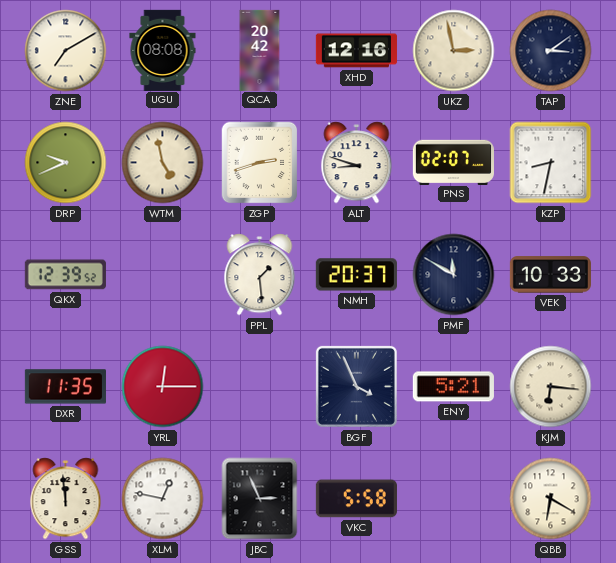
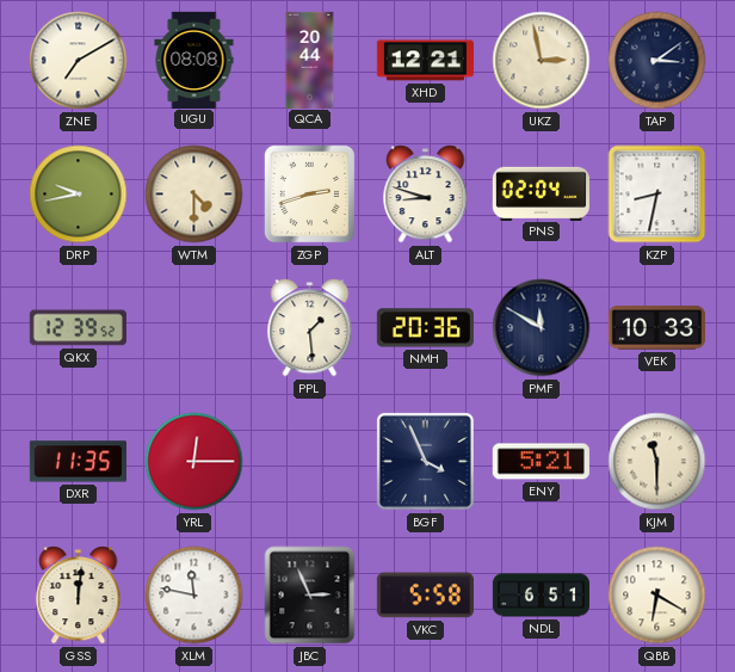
QCA: 20:42 -> 20:44 (310, 60)
XHD: 12:16 -> 12:21 (425, 61)
DRP: 9:41 -> 9:43 (79, 195)
WTM: 4:58 -> 4:30 (194, 195)
PNS: 02:07 -> 02:04 (541, 193)
NMH: 20:37 -> 20:36 (425, 328)
KJM: 6:16 -> 11:30 (657, 462)
GSS: 11:59 -> 12:01 (79, 596)
XLM: 12:47 -> 11:47 (194, 596)
NDL: none -> 6:51 (541, 596)
